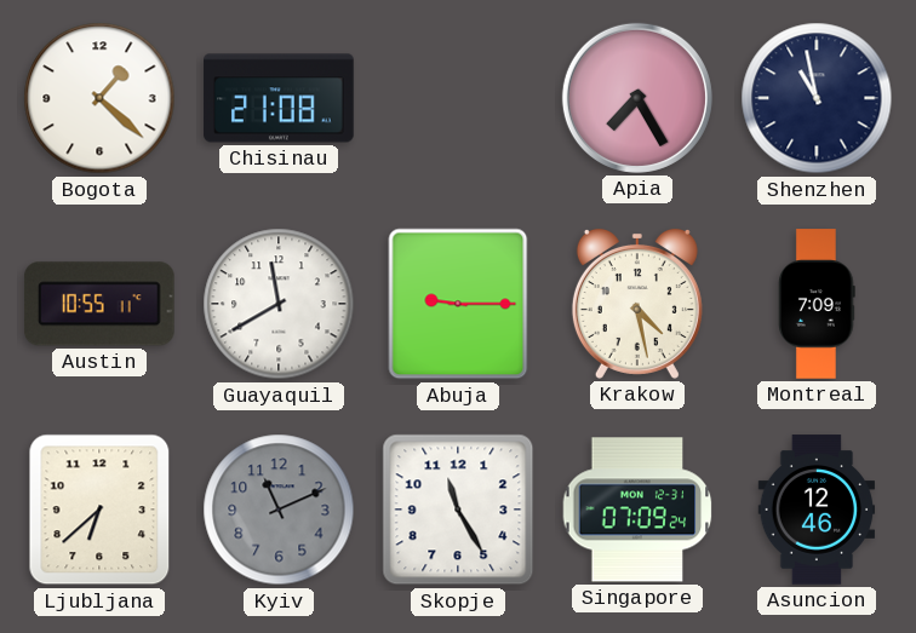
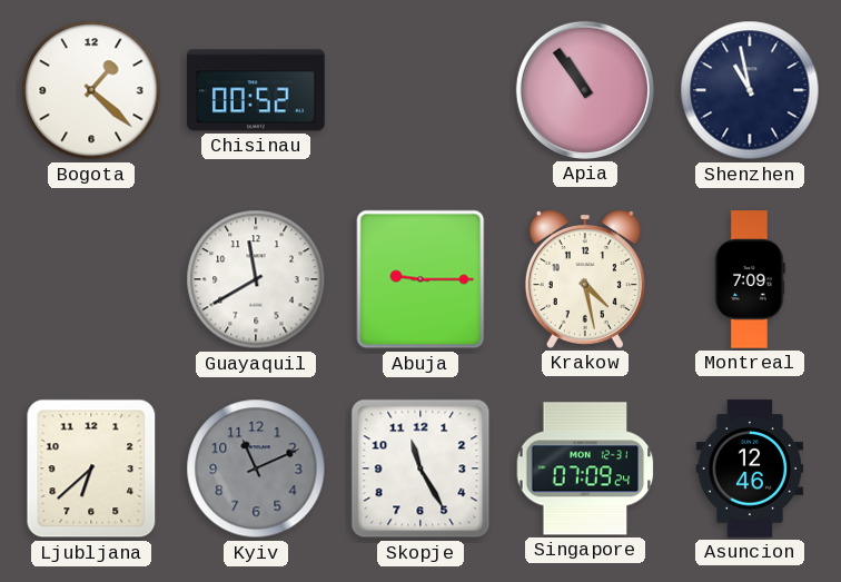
Chisinau: 21:08 -> 00:52 (256, 90)
Apia: 7:25 -> 10:54 (585, 90)
Austin: 10:55 -> none (101, 304)
